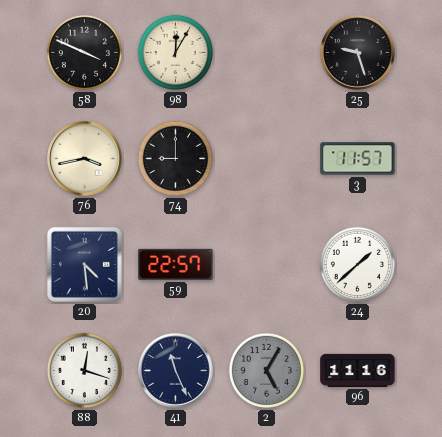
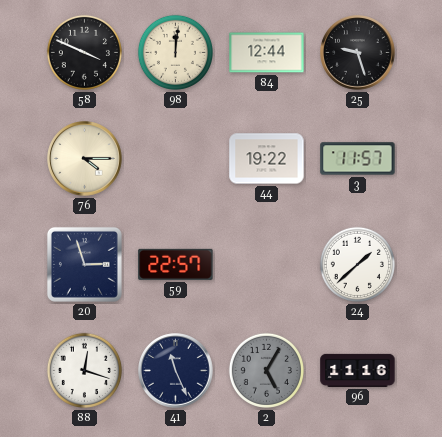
98: 12:05 -> 12:01 (175, 52)
84: none -> 12:44 (267, 53)
76: 3:43 -> 4:15 (85, 159)
74: 9:00 -> none (175, 158)
44: none -> 19:22 (267, 159)
20: 4:29 -> 2:57 (84, 264)
